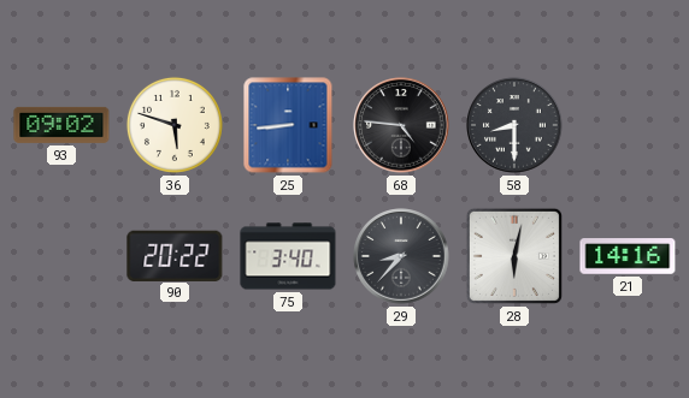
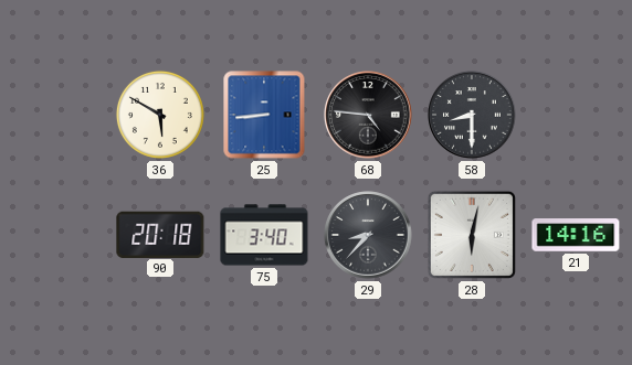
93: 09:02 -> none (61, 125)
36: 5:48 -> 5:50 (160, 115)
90: 20:22 -> 20:18 (160, 234)
